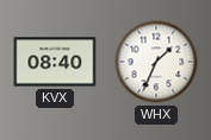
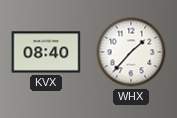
WHX: 1:34 -> 1:37 (131, 52)
